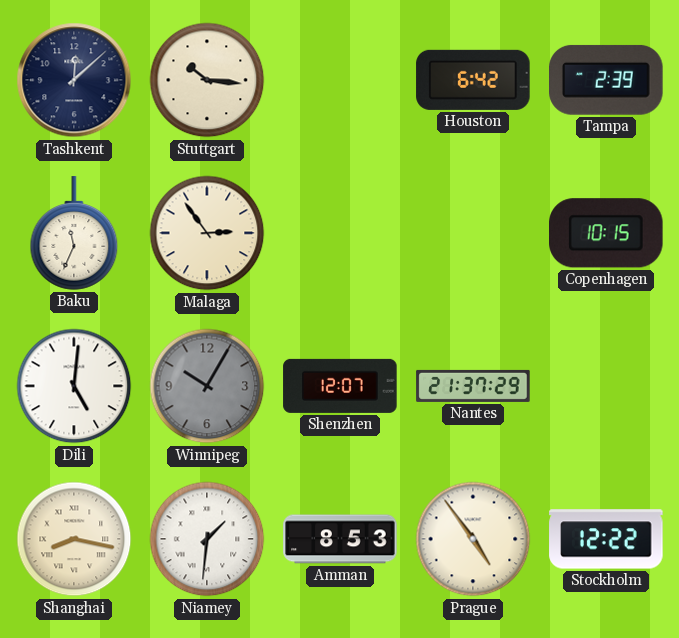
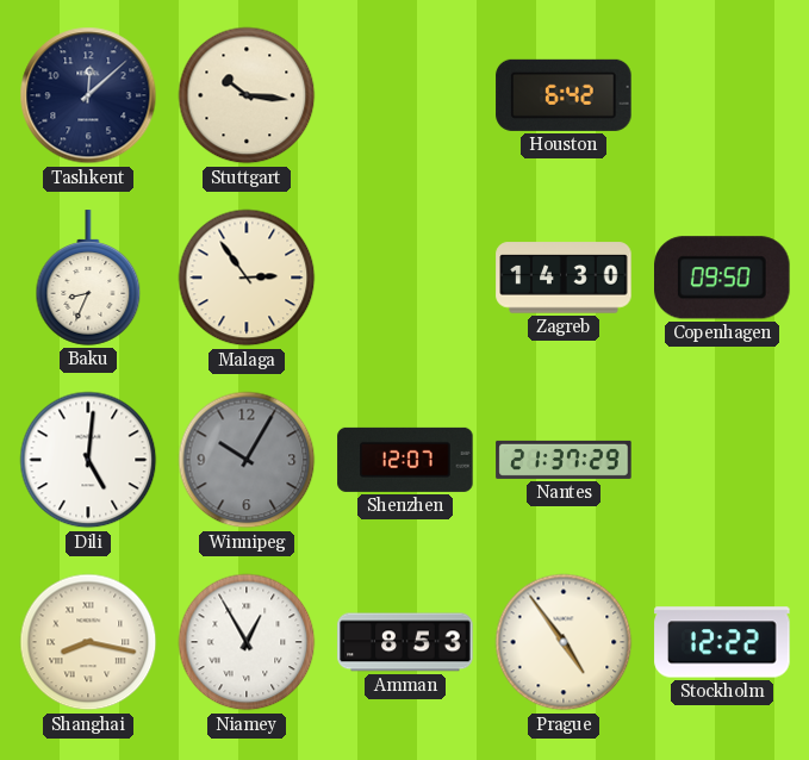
Tampa: 2:39 -> none (606, 80)
Baku: 11:34 -> 8:34 (88, 278)
Zagreb: none -> 14:30 (564, 278)
Copenhagen: 10:15 -> 09:50 (723, 278)
Niamey: 1:31 -> 12:55 (247, 642)
